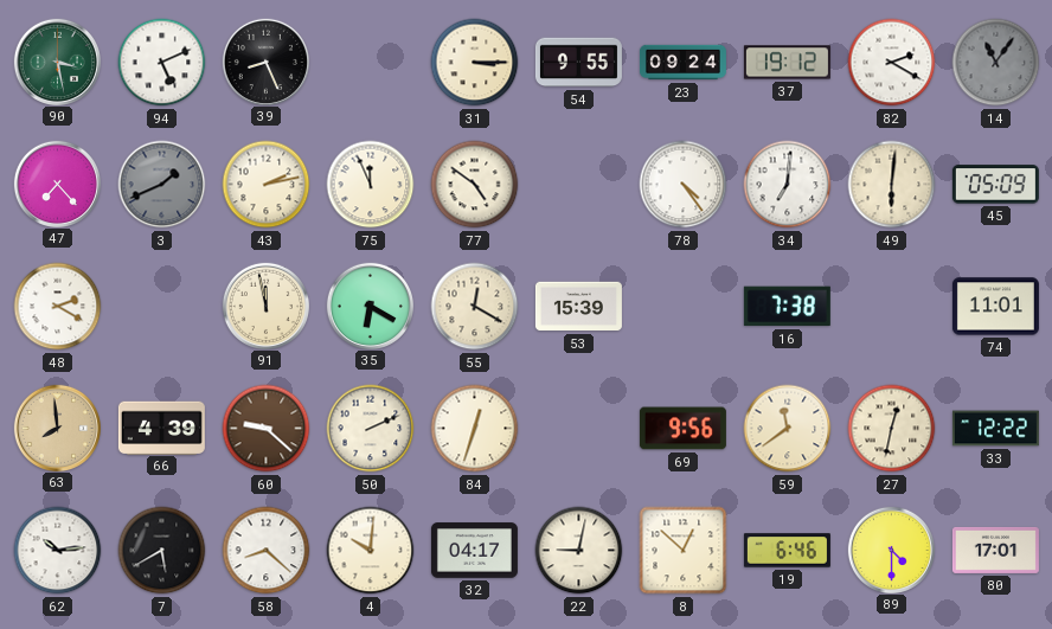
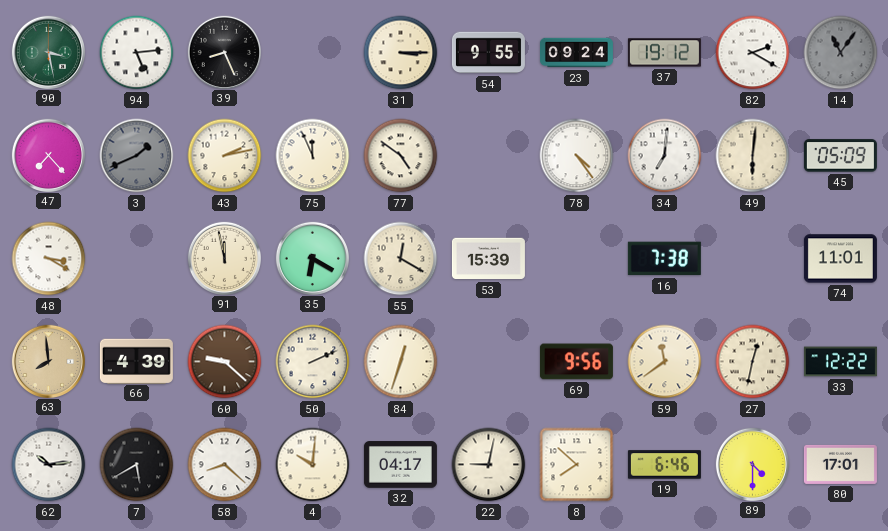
94: 5:11 -> 5:14 (137, 53)
48: 2:20 -> 3:20 (49, 259)
8: 12:52 -> 7:52 (577, 465)
